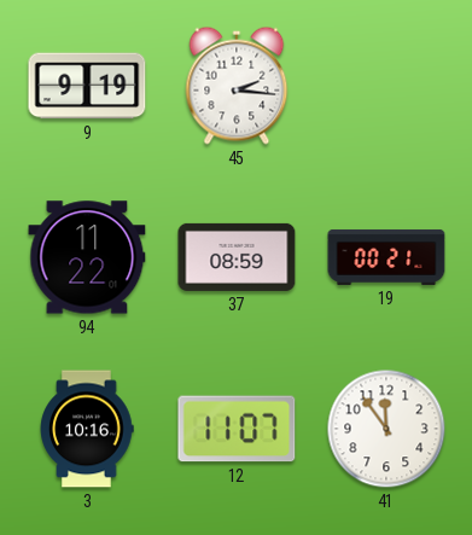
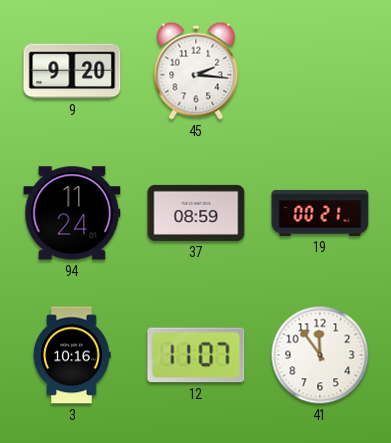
9: 9:19 -> 9:20 (72, 71)
94: 11:22 -> 11:24 (72, 213)
